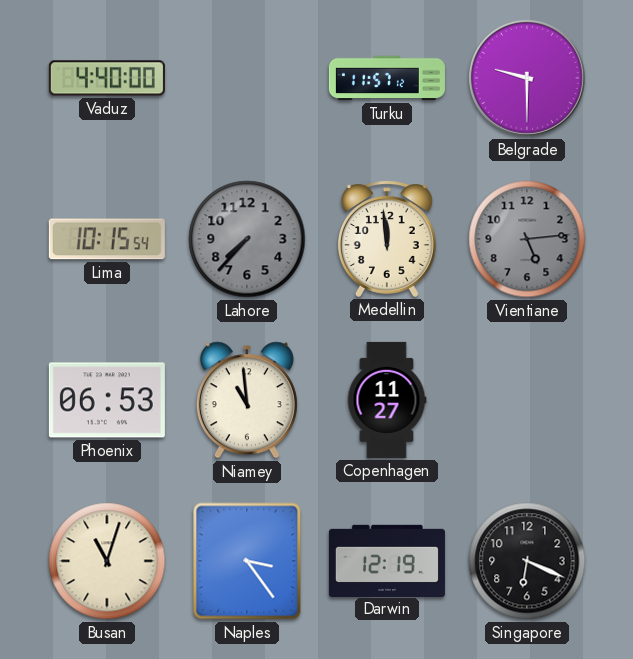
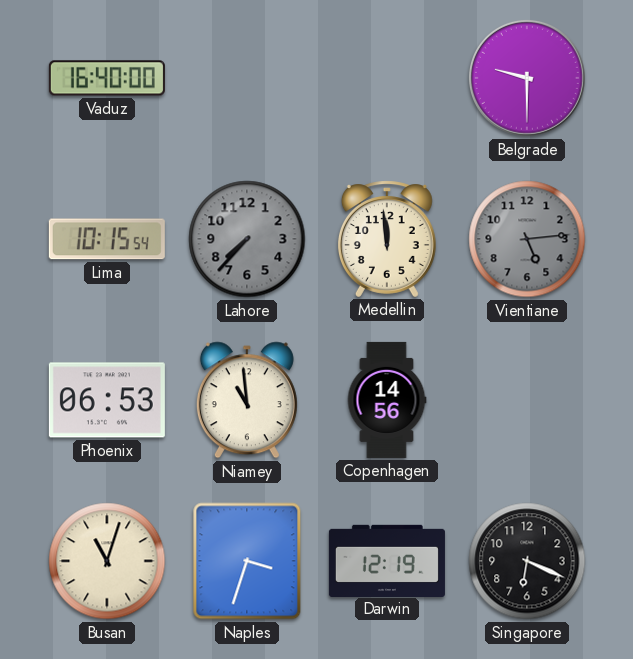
Vaduz: 4:40 -> 16:40 (107, 78)
Turku: 11:57 -> none (387, 78)
Copenhagen: 11:27 -> 14:56 (387, 400)
Naples: 3:24 -> 3:33 (247, 561)
